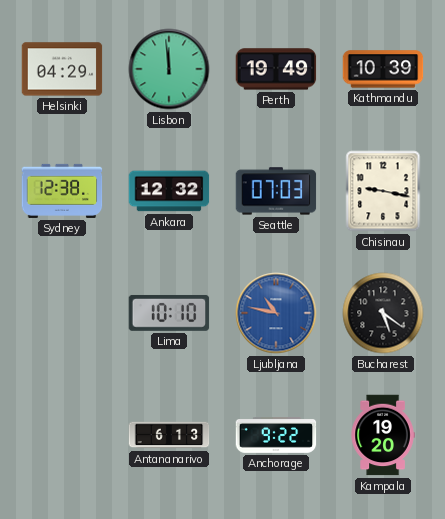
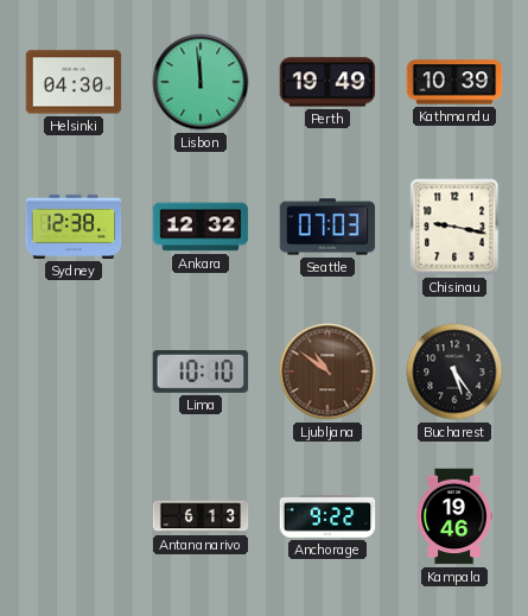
Helsinki: 04:29 -> 04:30 (74, 82)
Ljubljana: 10:47 -> 10:51 (327, 371)
Ljubljana dial: blue -> brown (327, 371)
Bucharest: 5:21 -> 5:24 (454, 371)
Kampala: 19:20 -> 19:46 (454, 516)
